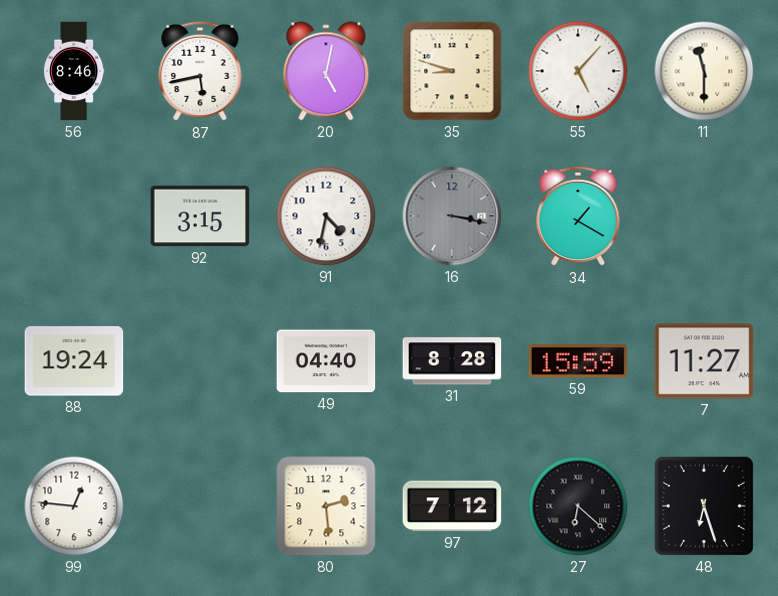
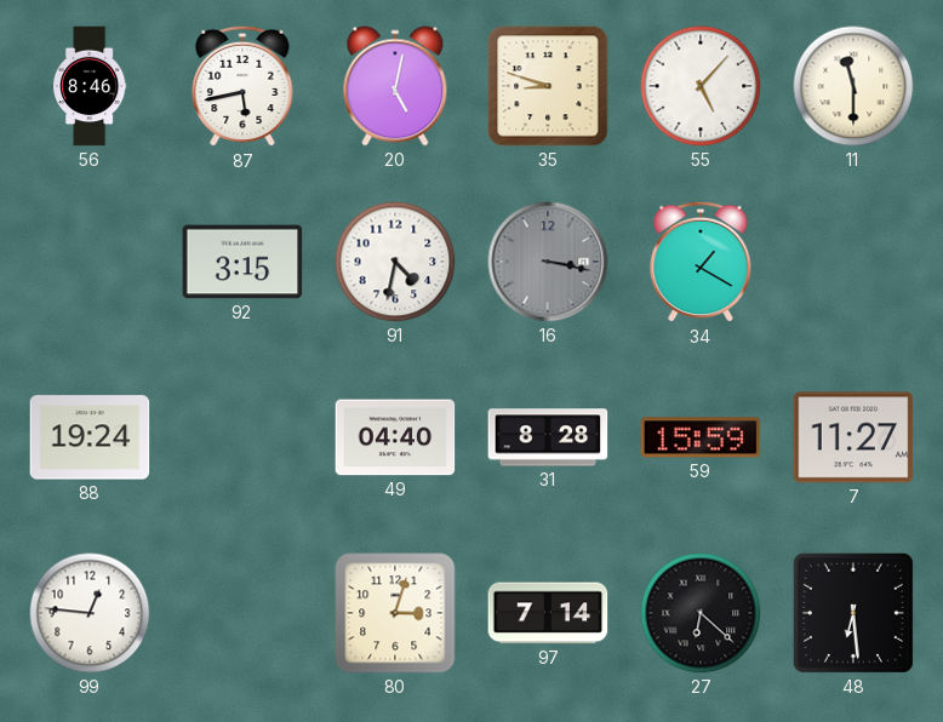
80: 2:29 -> 3:03 (395, 613)
97: 7:12 -> 7:14 (548, 613)
48: 6:27 -> 6:29 (853, 613)
